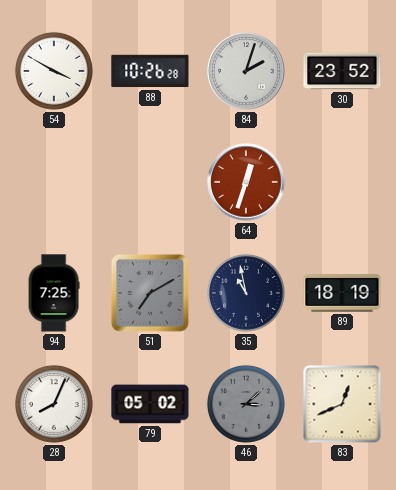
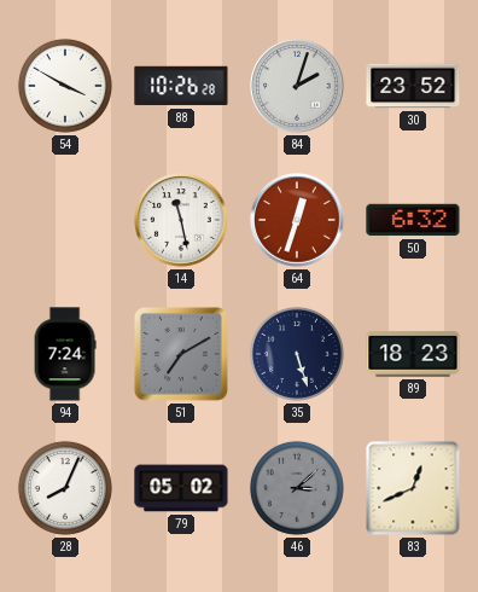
14: none -> 11:28 (181, 220)
50: none -> 6:32 (413, 220)
94: 7:25 -> 7:24 (65, 354)
35: 10:58 -> 5:27 (297, 354)
89: 18:19 -> 18:23 (413, 355)
